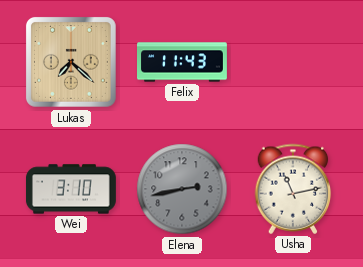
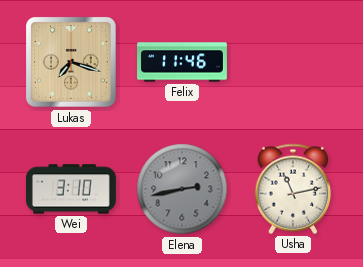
Lukas: 7:22 -> 7:18 (72, 63)
Felix: 11:43 -> 11:46 (183, 62)
